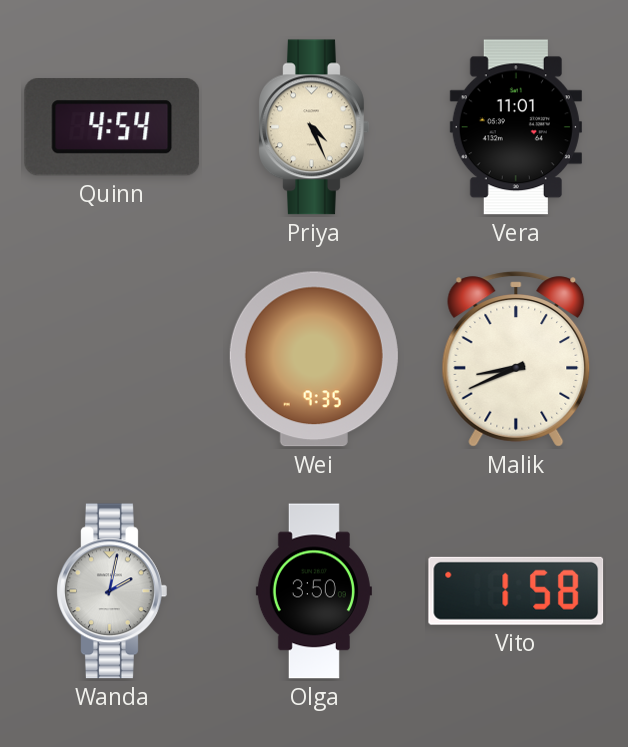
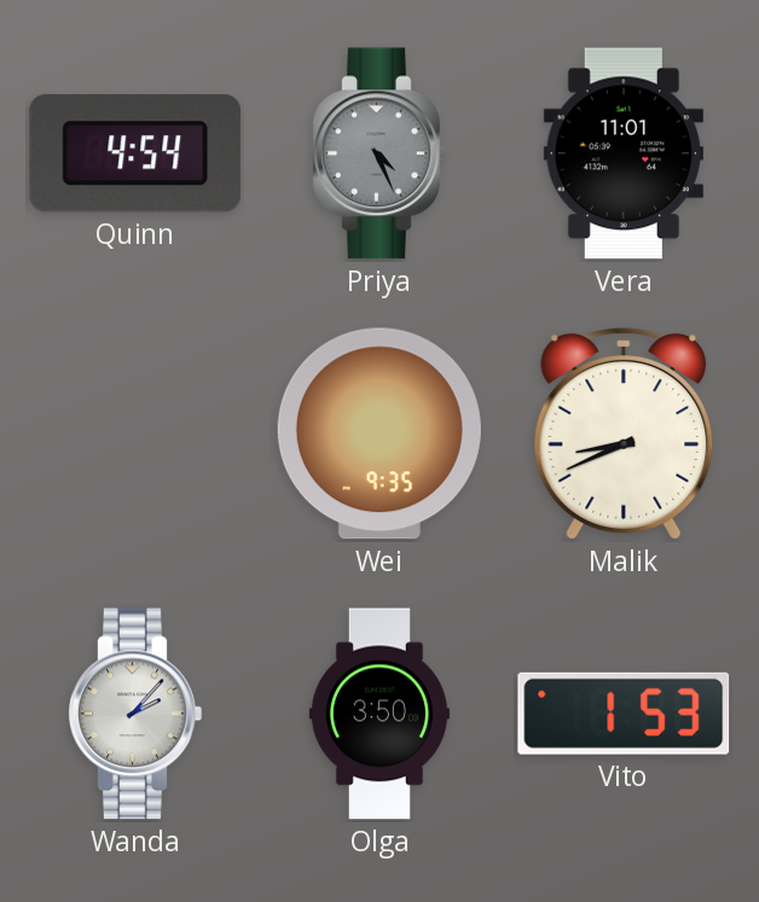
Priya dial: cream -> grey (379, 153)
Wanda: 2:02 -> 2:07 (135, 714)
Vito: 1:58 -> 1:53 (624, 714)
